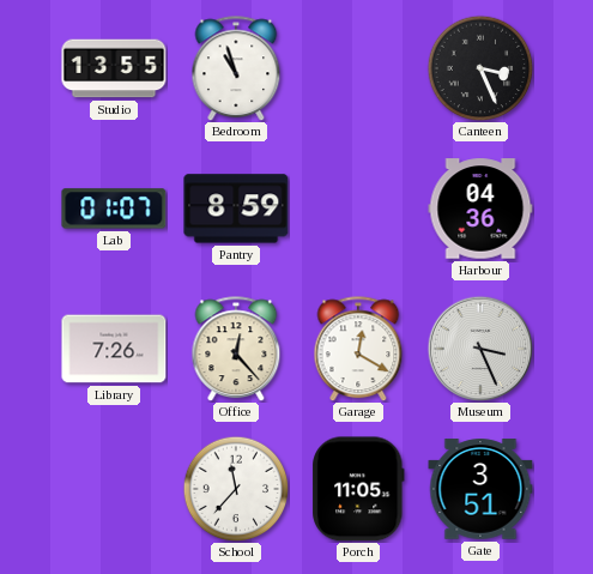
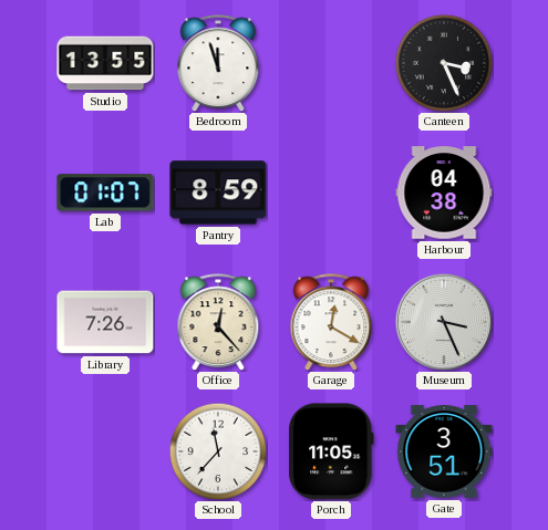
Bedroom: 10:57 -> 11:57 (218, 63)
Harbour: 04:36 -> 04:38 (444, 193)
